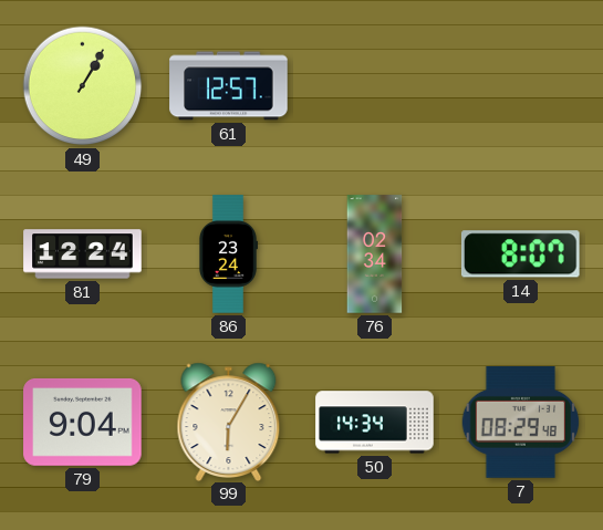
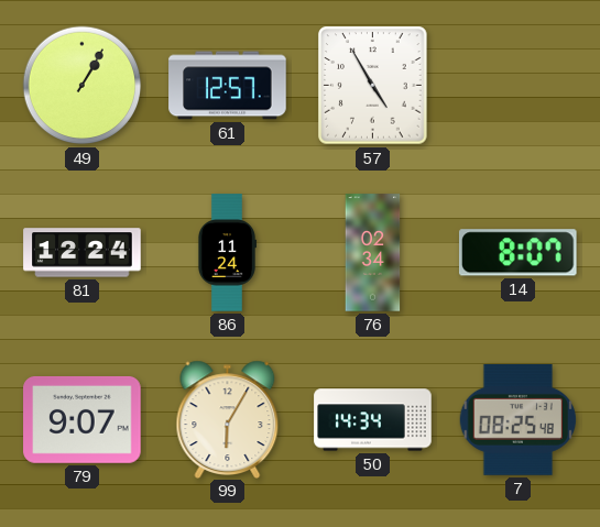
57: none -> 4:55 (373, 86)
86: 23:24 -> 11:24 (226, 253)
79: 9:04 -> 9:07 (83, 419)
7: 08:29 -> 08:25 (519, 419)
